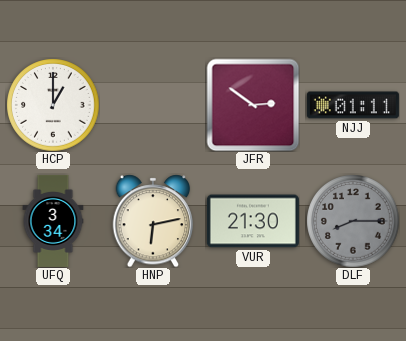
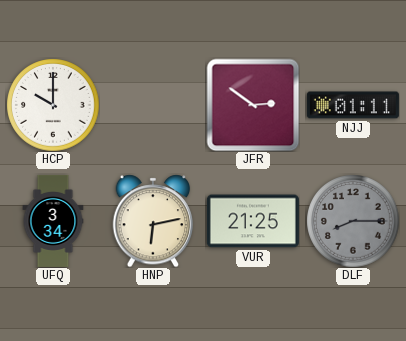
HCP: 1:00 -> 10:00 (53, 105)
VUR: 21:30 -> 21:25 (253, 221)
